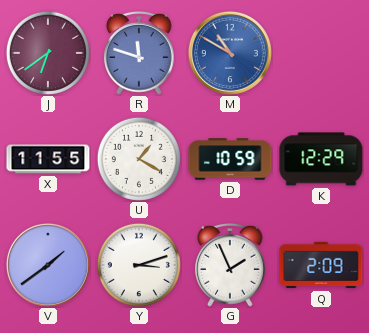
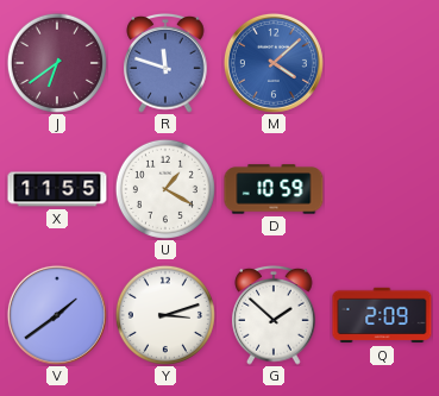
M: 10:50 -> 4:08 (274, 63)
K: 12:29 -> none (321, 159)
G: 1:56 -> 1:52 (274, 316)
